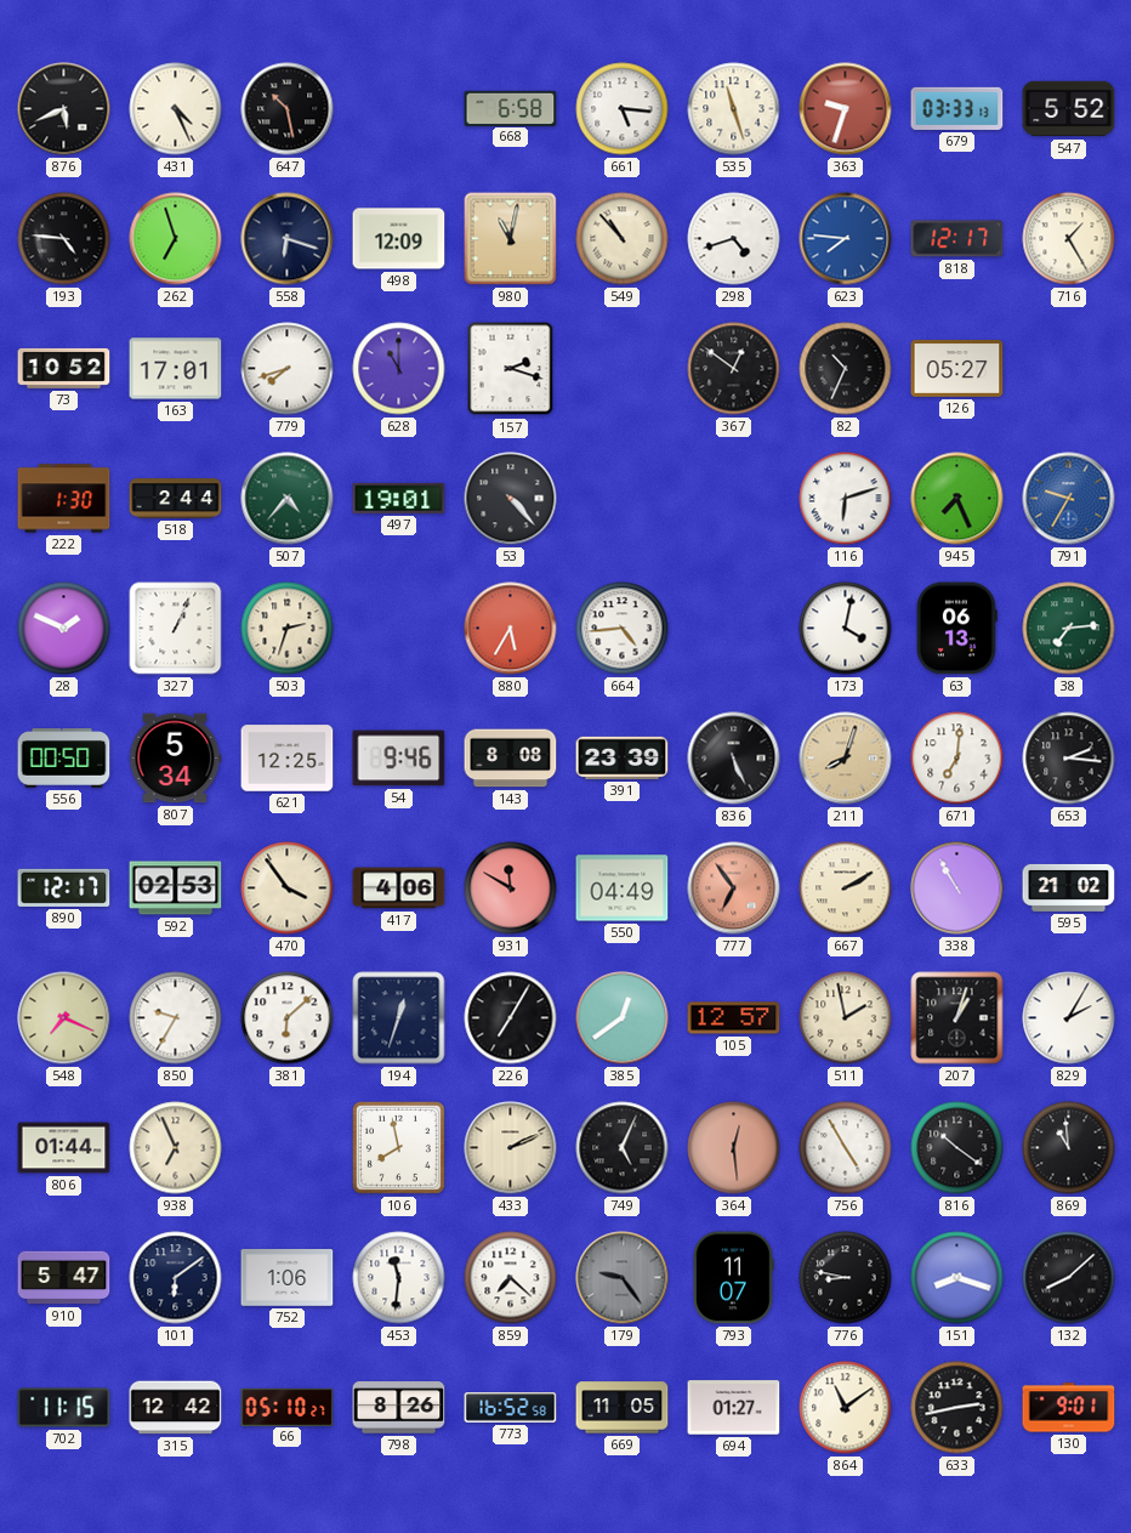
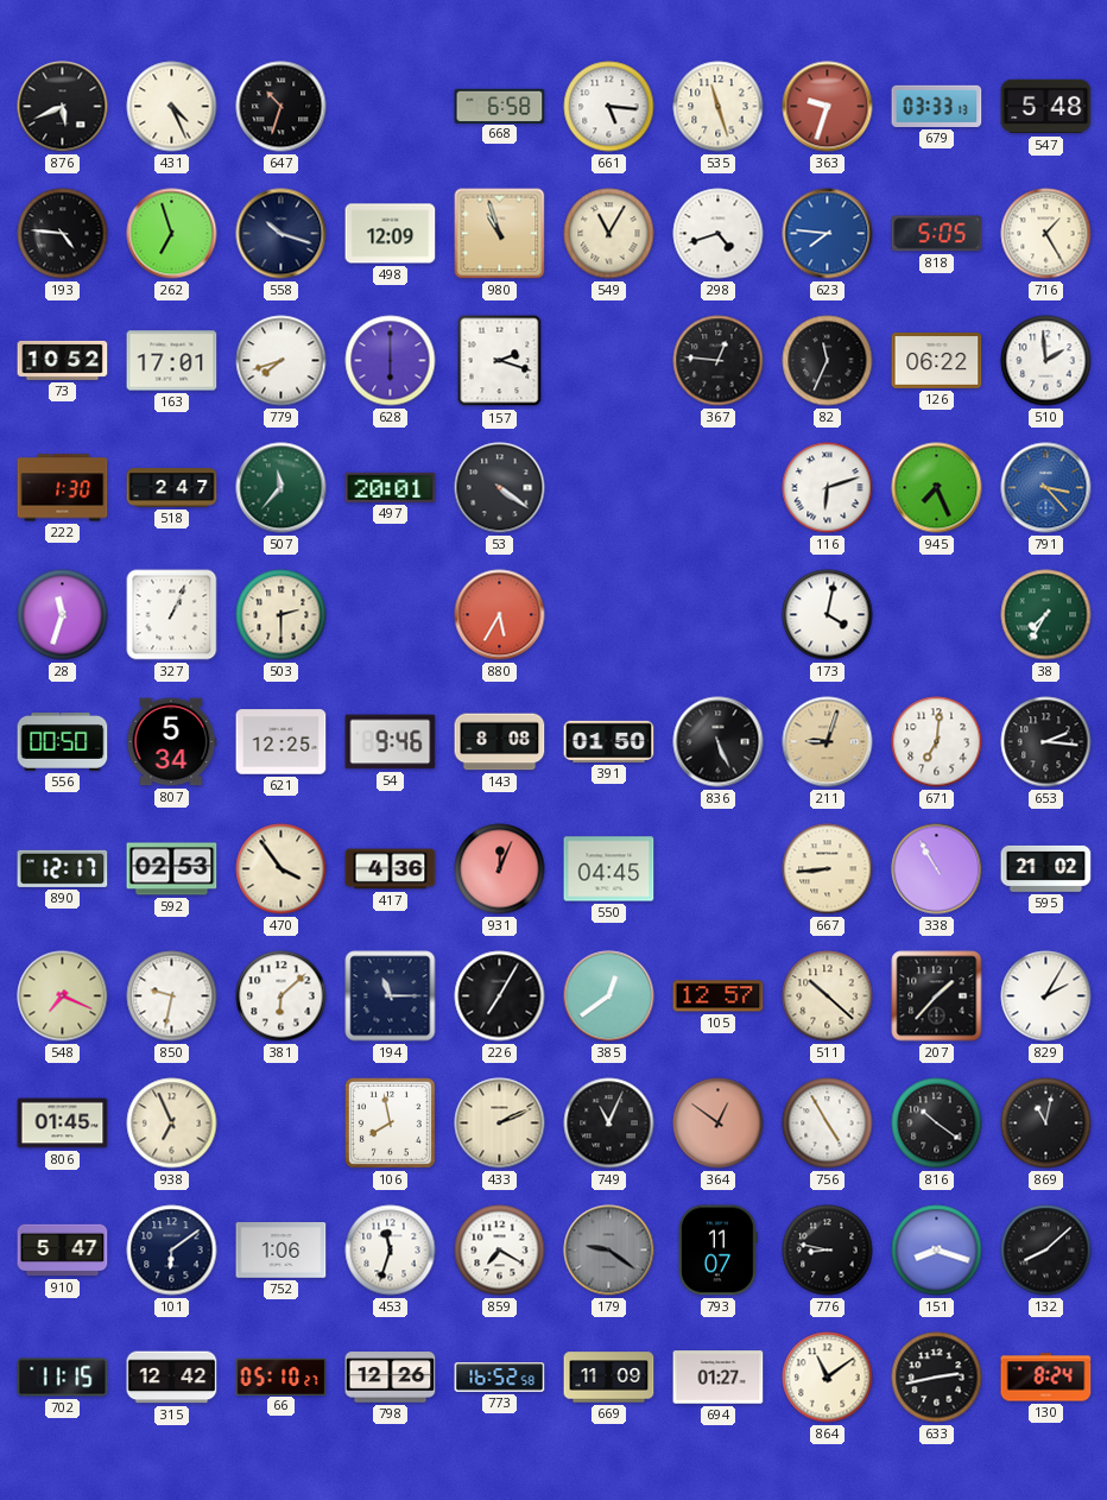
647: 10:28 -> 10:33 (282, 107)
547: 5:52 -> 5:48 (1046, 107)
558: 6:18 -> 10:18 (282, 234)
980: 11:02 -> 10:57 (500, 234)
549: 10:53 -> 11:05 (609, 234)
818: 12:17 -> 5:05 (937, 234)
628: 11:00 -> 6:00 (391, 361)
367: 12:51 -> 12:46 (719, 361)
82: 10:34 -> 11:34 (828, 361)
126: 05:27 -> 06:22 (937, 361)
510: none -> 1:59 (1046, 361)
518: 2:44 -> 2:47 (172, 488)
507: 4:37 -> 11:37 (282, 488)
497: 19:01 -> 20:01 (391, 487)
53: 4:23 -> 4:21 (500, 488)
791: 9:35 -> 3:23 (1046, 488)
28: 1:49 -> 11:33 (63, 615)
503: 2:33 -> 2:30 (282, 615)
664: 4:44 -> none (623, 629)
63: 06:13 -> none (956, 629)
38: 7:14 -> 7:35 (1046, 615)
391: 23:39 -> 01:50 (609, 741)
211: 8:03 -> 9:03 (828, 742)
417: 4:06 -> 4:36 (391, 869)
931: 11:50 -> 12:04 (500, 869)
550: 04:49 -> 04:45 (609, 869)
777: 6:54 -> none (734, 888)
667: 2:10 -> 8:44 (828, 869)
850: 9:35 -> 9:32 (172, 996)
194: 12:33 -> 11:15 (391, 996)
511: 1:58 -> 10:22 (828, 996)
207: 1:03 -> 1:37 (937, 996)
806: 01:44 -> 01:45 (63, 1124)
749: 5:04 -> 11:04 (609, 1124)
364: 12:29 -> 12:51 (719, 1124)
869: 10:59 -> 11:02 (1046, 1124)
453: 11:31 -> 11:33 (391, 1251)
859: 7:22 -> 7:20 (500, 1251)
179: 9:24 -> 9:21 (609, 1251)
798: 8:26 -> 12:26 (391, 1378)
669: 11:05 -> 11:09 (609, 1378)
130: 9:01 -> 8:24 (1046, 1378)
